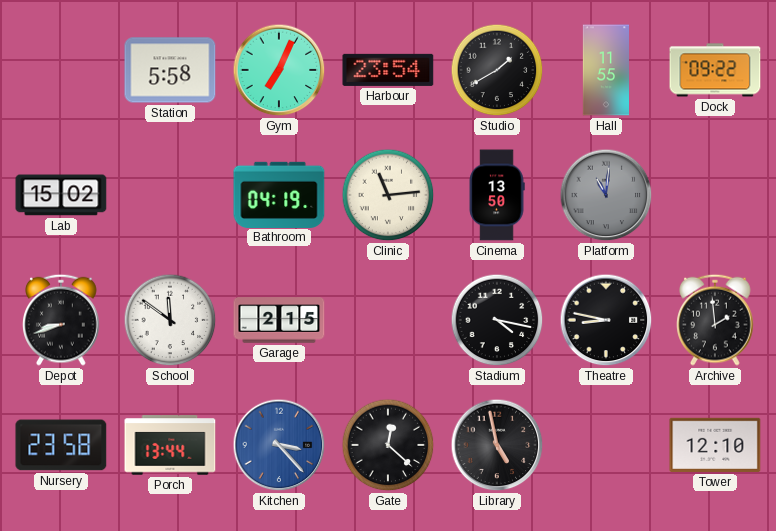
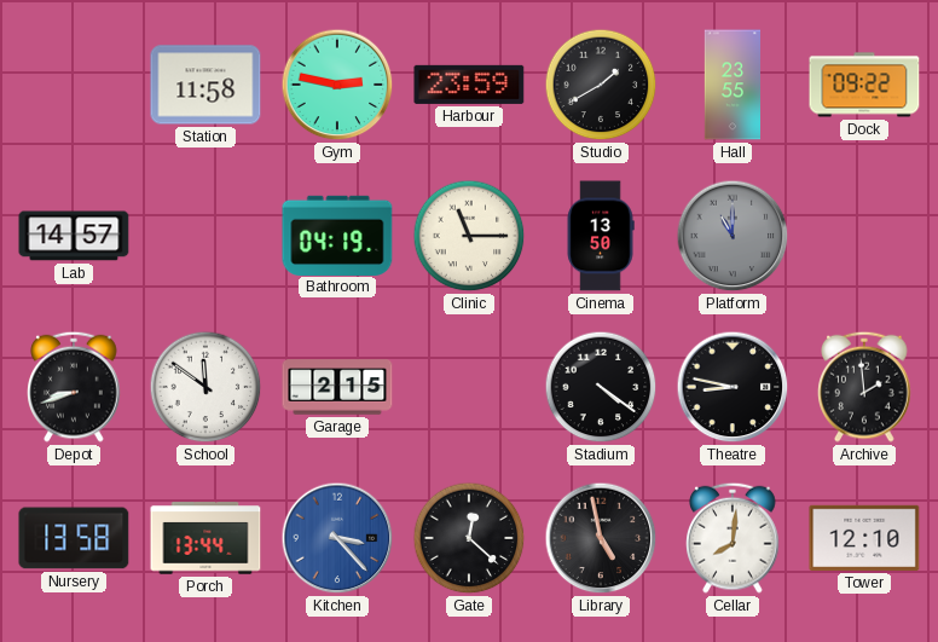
Station: 5:58 -> 11:58 (205, 85)
Gym: 7:04 -> 2:47 (337, 85)
Harbour: 23:54 -> 23:59 (469, 85)
Hall: 11:55 -> 23:55 (731, 85)
Lab: 15:02 -> 14:57 (74, 236)
Clinic: 11:14 -> 11:15 (469, 236)
Platform: 11:01 -> 11:00 (733, 236)
Stadium: 4:17 -> 4:21 (601, 387)
Nursery: 23:58 -> 13:58 (74, 538)
Cellar: none -> 8:01 (733, 538)
